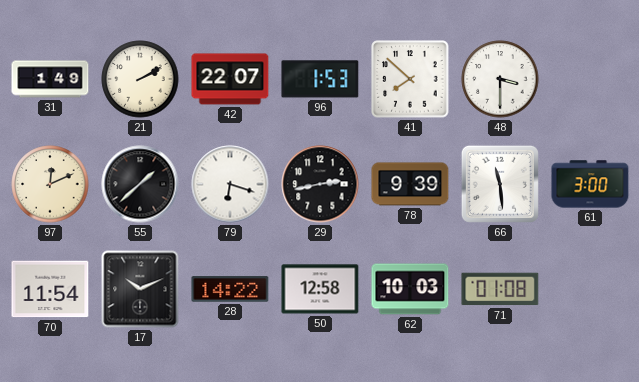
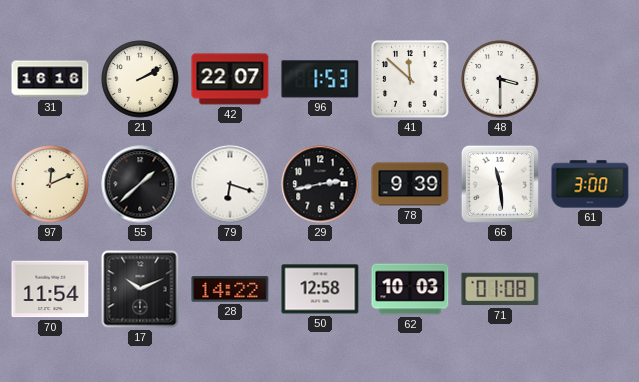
31: 1:49 -> 16:16 (50, 79)
41: 7:52 -> 11:52 (410, 79)
